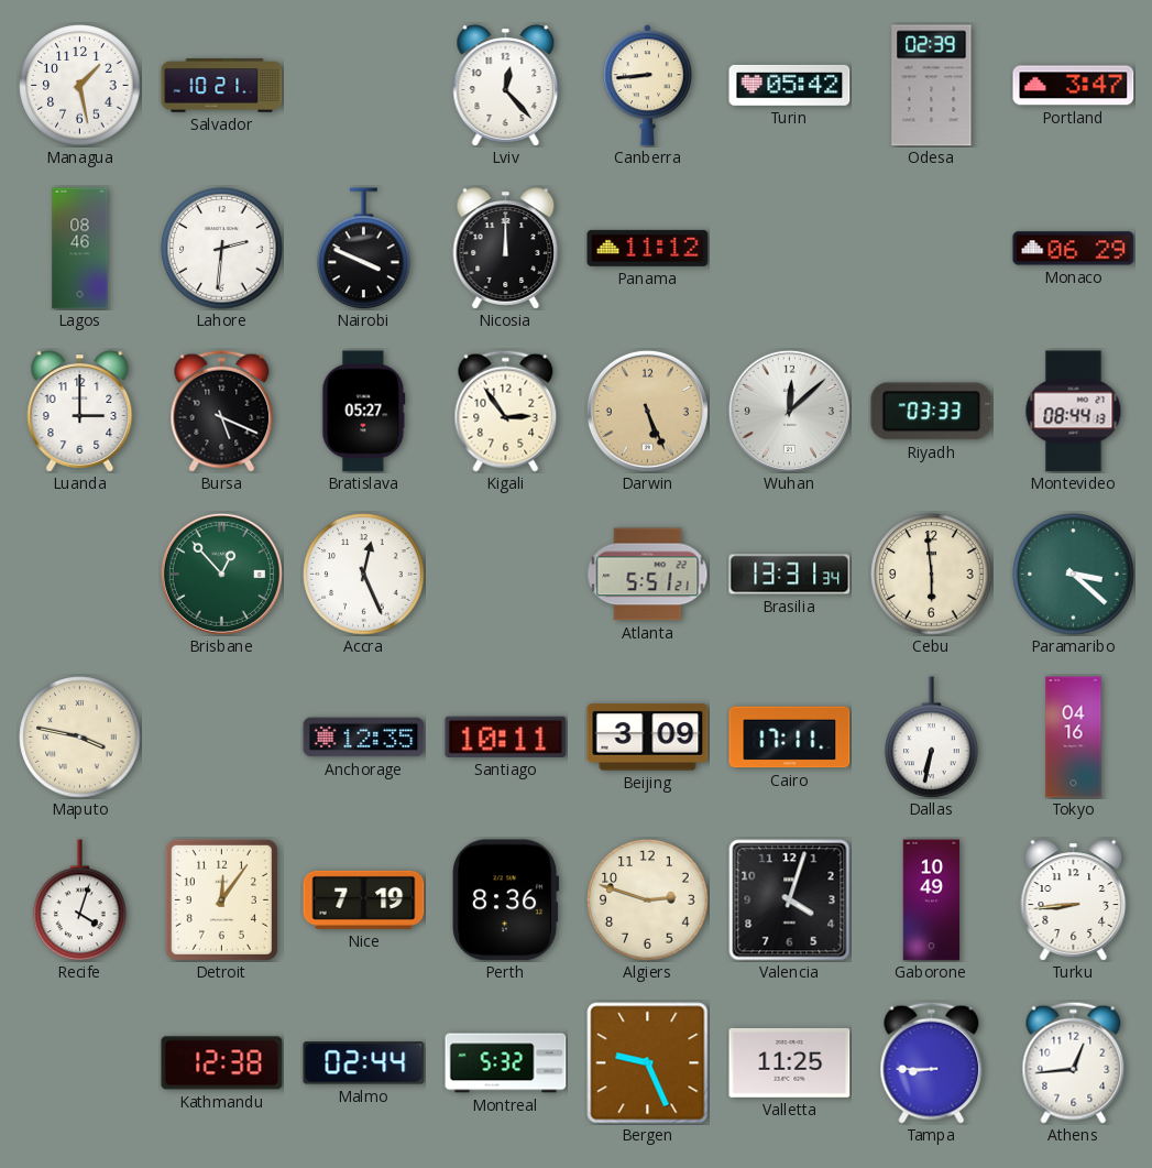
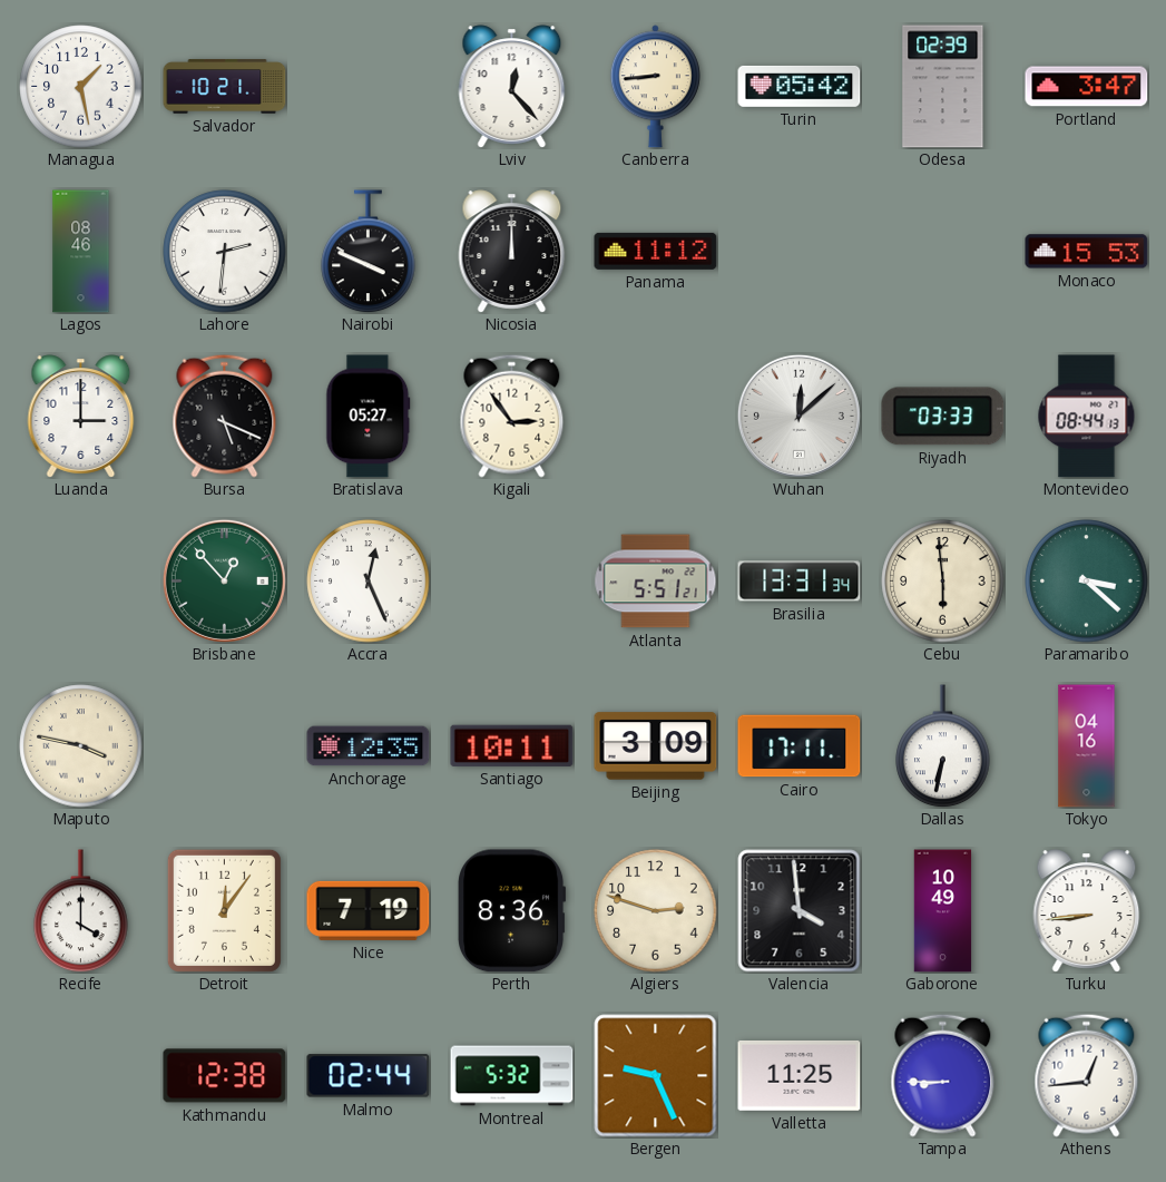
Monaco: 06:29 -> 15:53 (1087, 252)
Darwin: 5:26 -> none (647, 411)
Recife: 4:03 -> 4:00 (81, 911)
Valencia: 4:03 -> 3:59 (800, 911)
